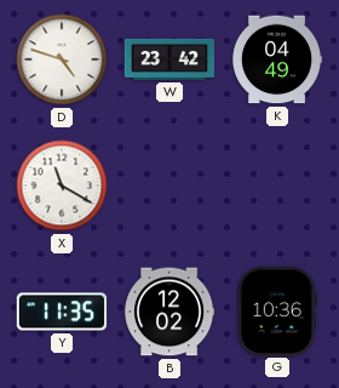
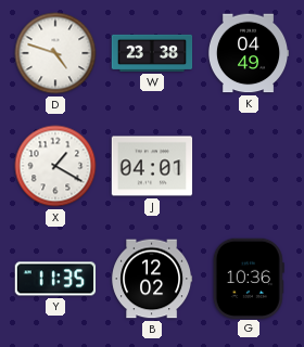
W: 23:42 -> 23:38 (152, 53)
X: 11:20 -> 1:20 (55, 166)
J: none -> 04:01 (152, 166)
